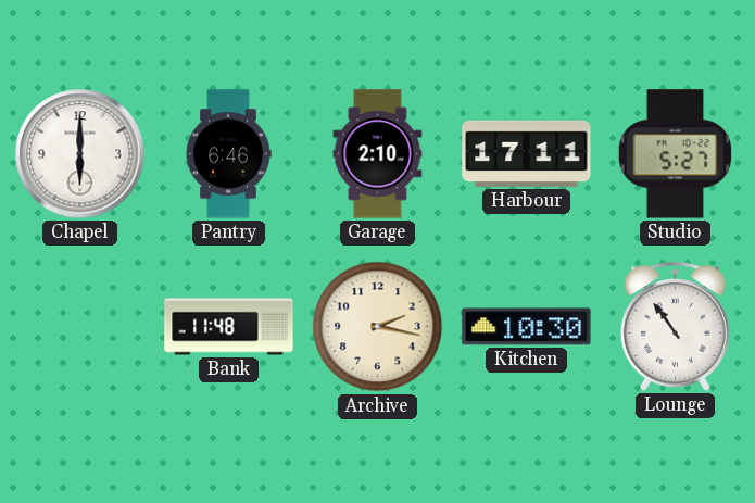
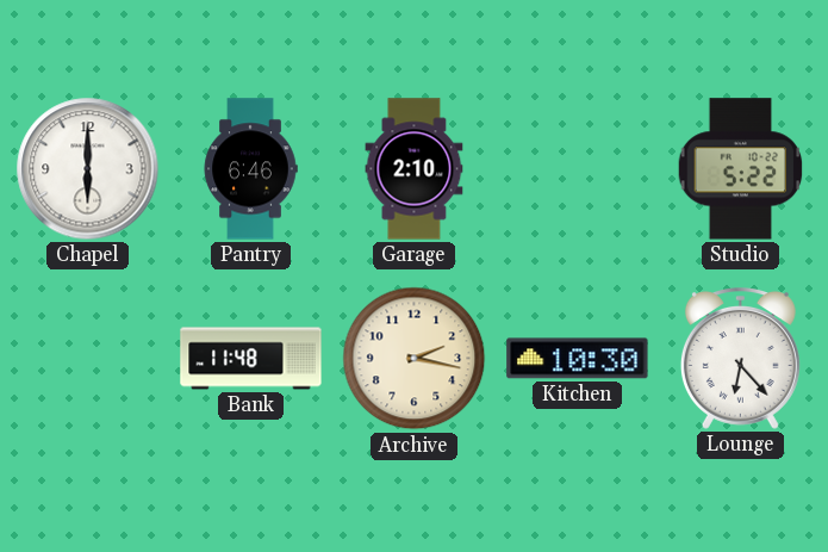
Harbour: 17:11 -> none (527, 153)
Studio: 5:27 -> 5:22 (741, 169)
Lounge: 10:54 -> 6:23 (740, 359)
